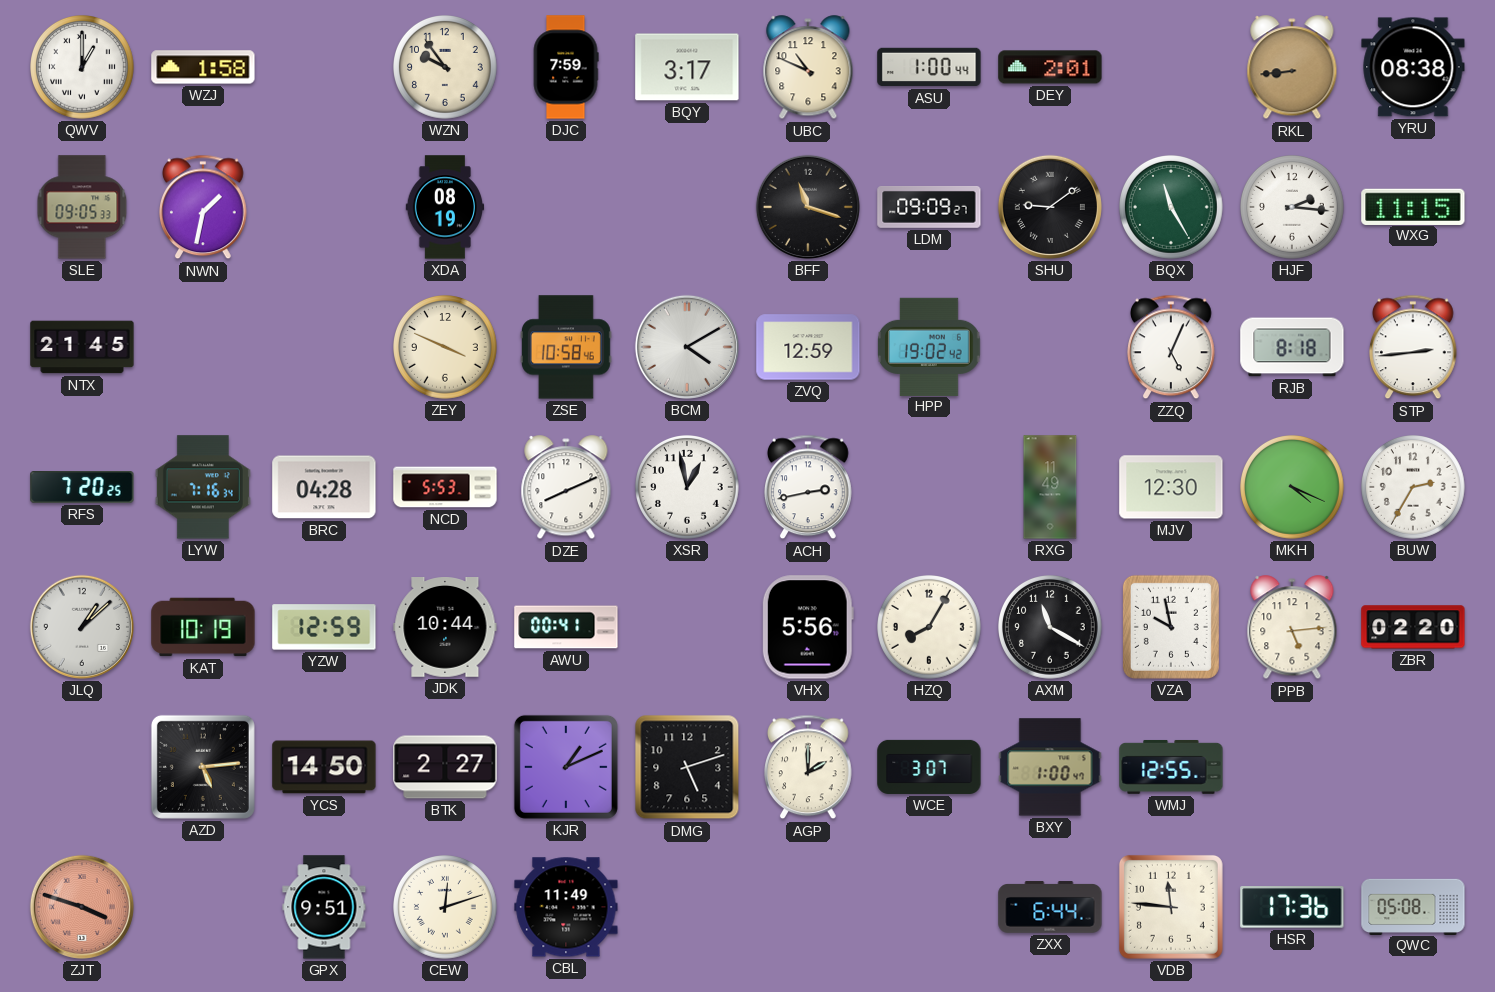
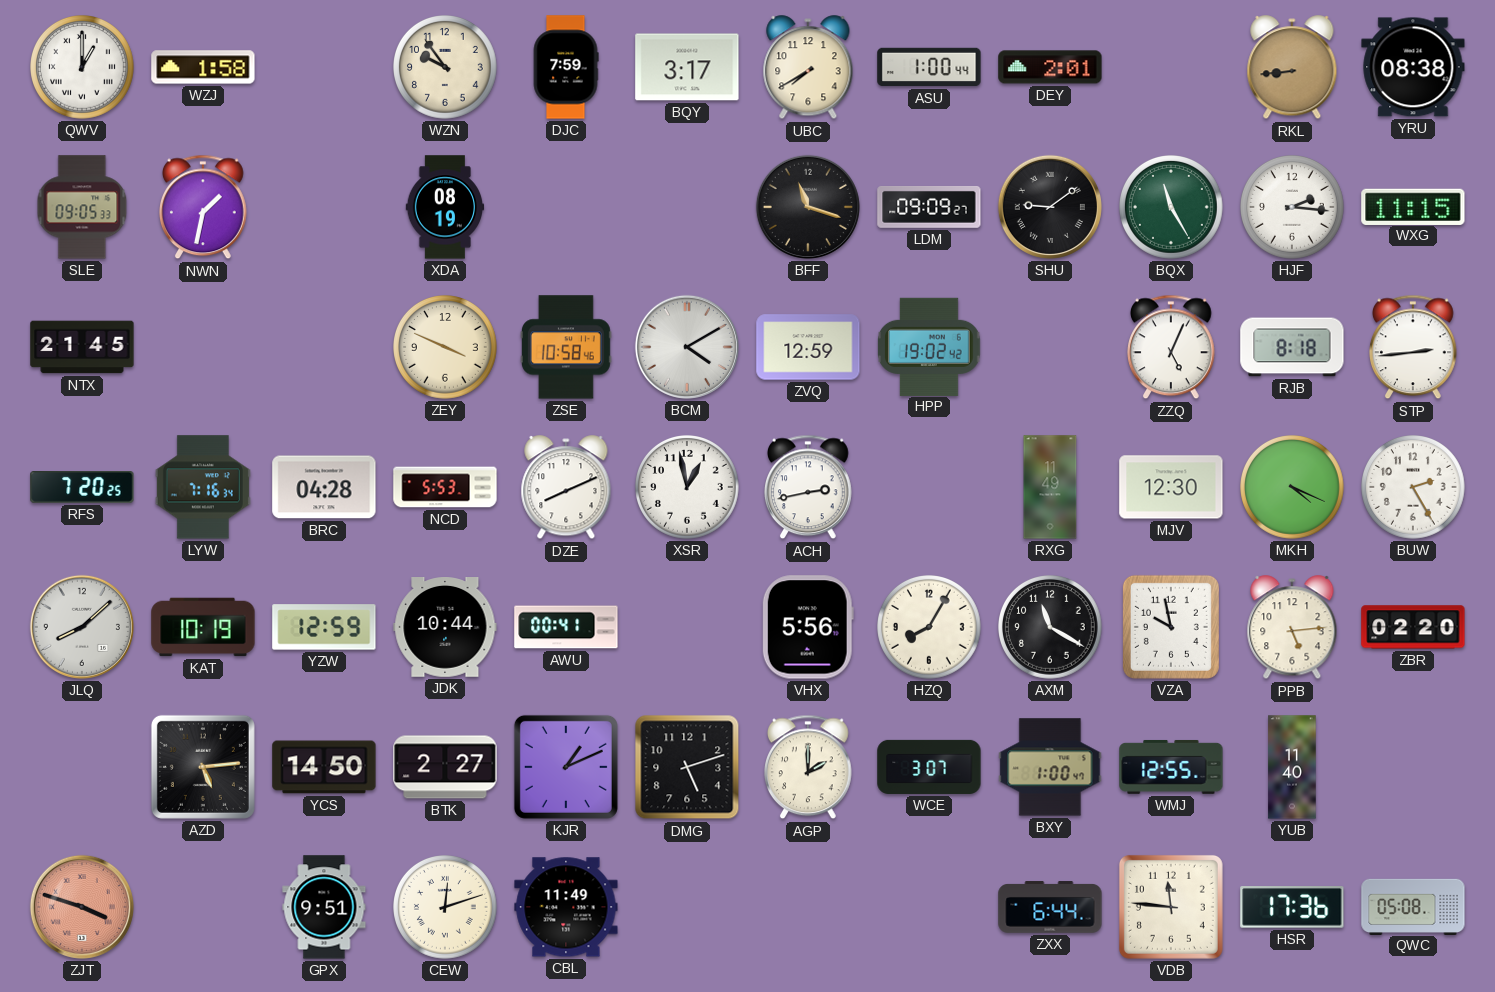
UBC: 10:49 -> 7:40 (808, 68)
BUW: 2:35 -> 2:25 (1414, 488)
JLQ: 1:08 -> 8:08 (82, 627)
YUB: none -> 11:40 (1292, 767)
